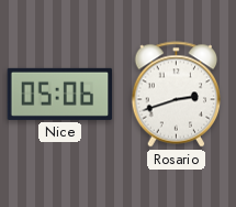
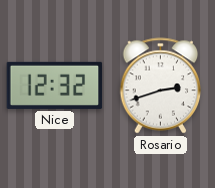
Nice: 05:06 -> 12:32 (55, 85)
